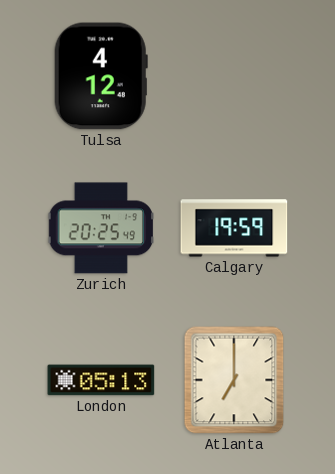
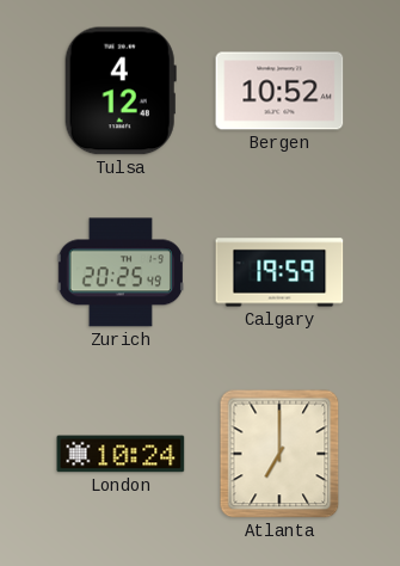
Bergen: none -> 10:52 (279, 91)
London: 05:13 -> 10:24 (121, 454)
